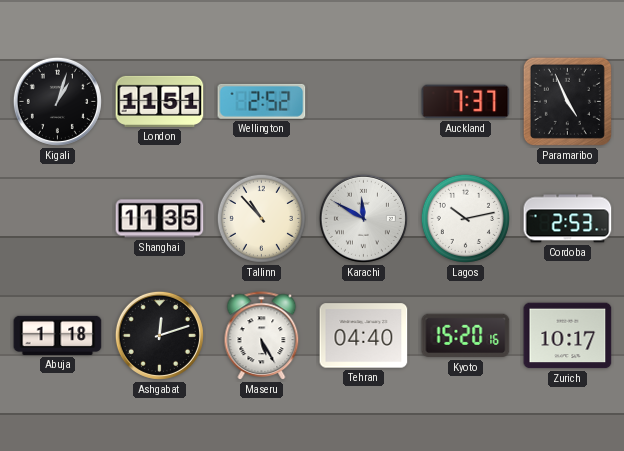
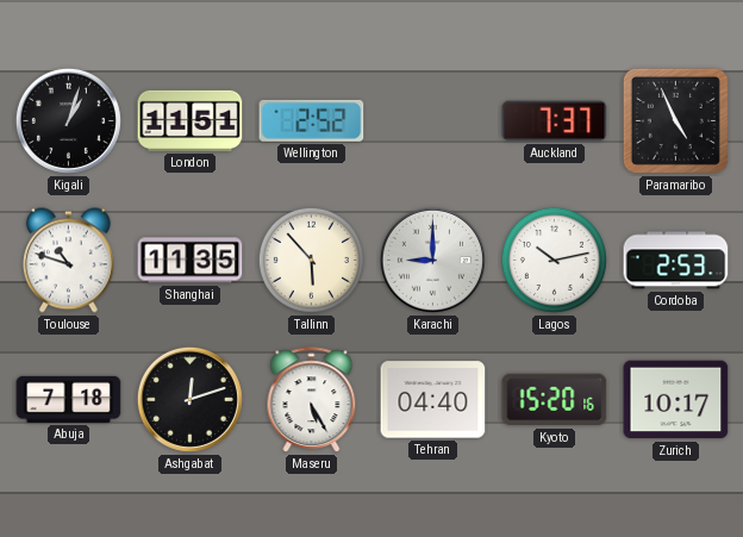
Toulouse: none -> 10:48 (68, 261)
Tallinn: 10:53 -> 5:53 (311, 260)
Karachi: 11:50 -> 9:00 (432, 260)
Abuja: 1:18 -> 7:18 (69, 399)
